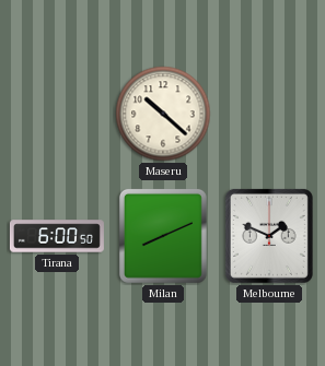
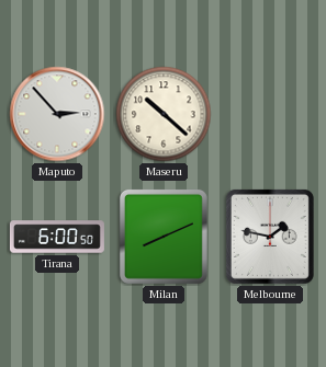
Maputo: none -> 2:53 (57, 114)
Melbourne: 1:49 -> 1:47 (270, 237)
